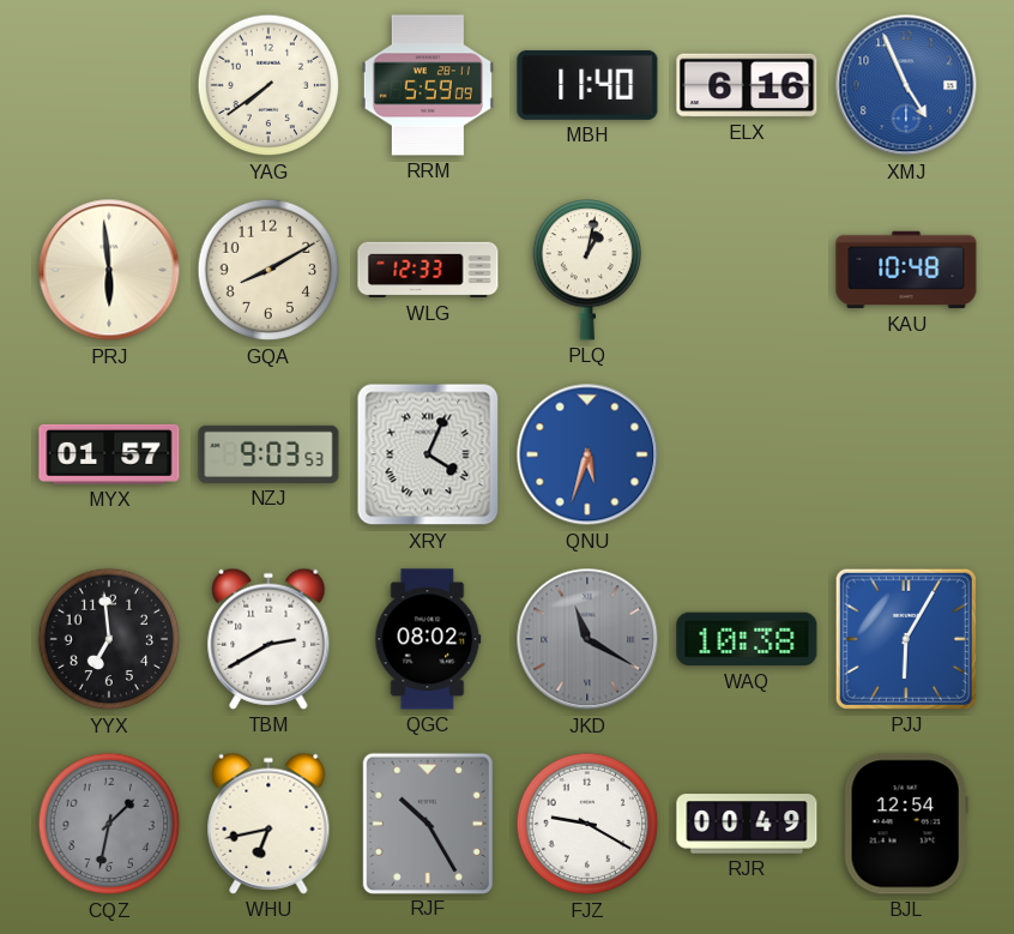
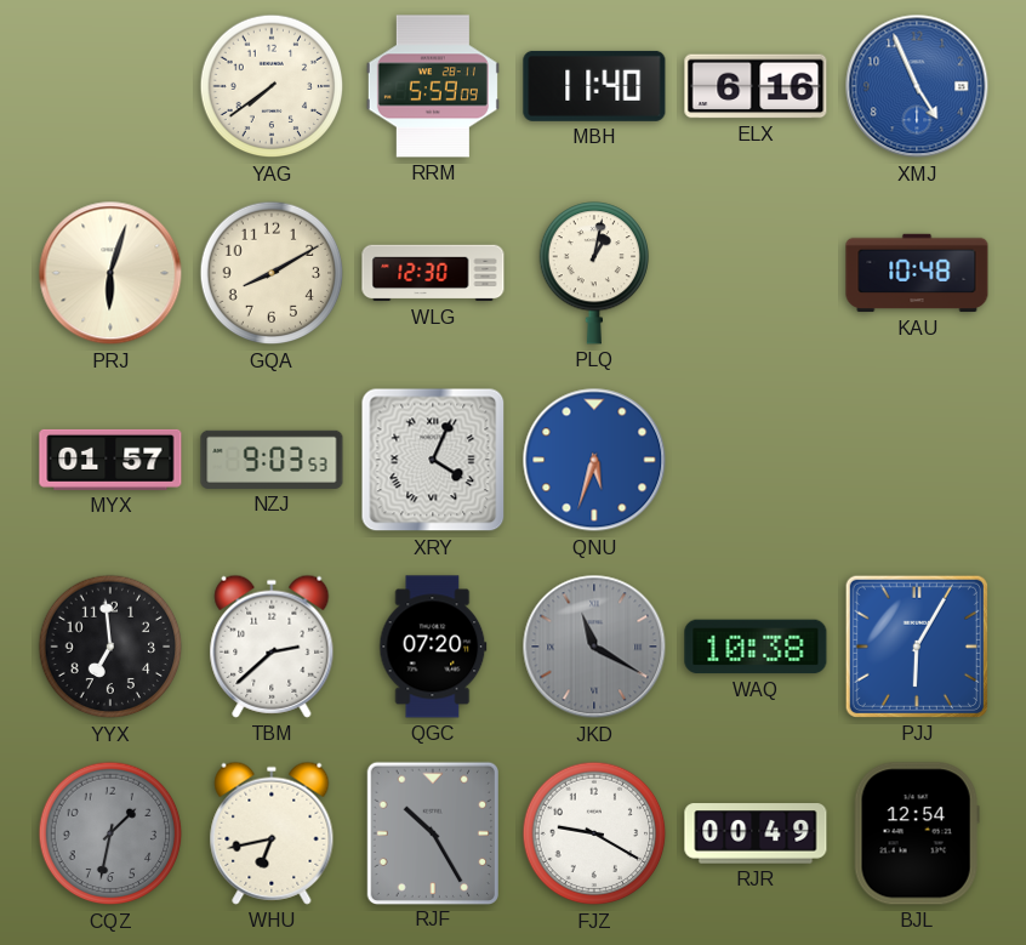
PRJ: 5:59 -> 6:03 (110, 273)
WLG: 12:33 -> 12:30 (433, 273)
TBM: 2:40 -> 2:38 (272, 647)
QGC: 08:02 -> 07:20 (433, 647)
